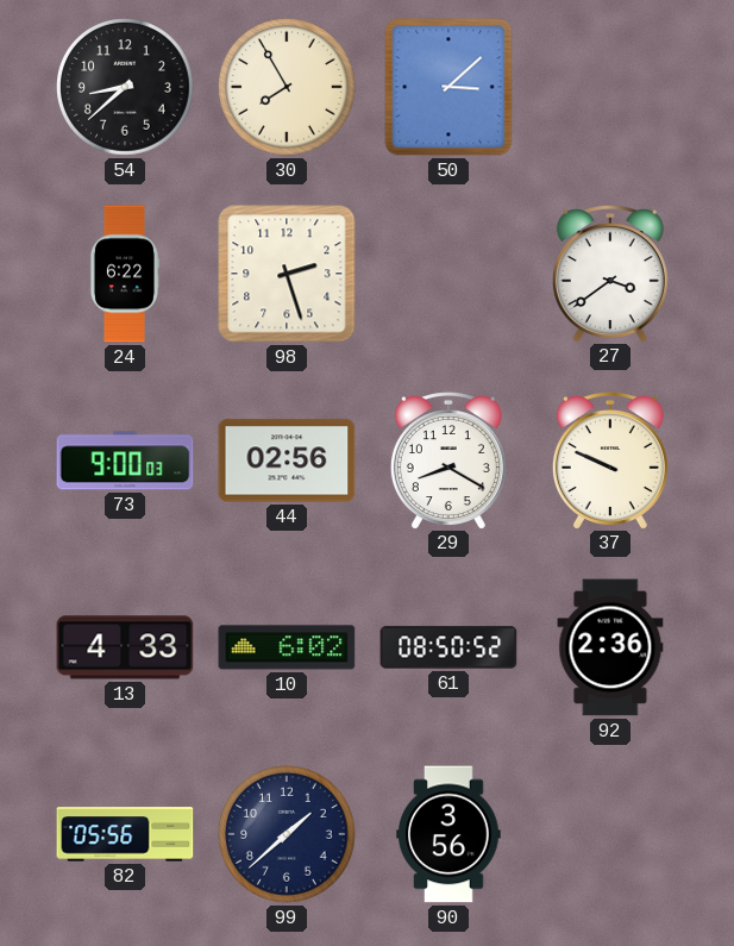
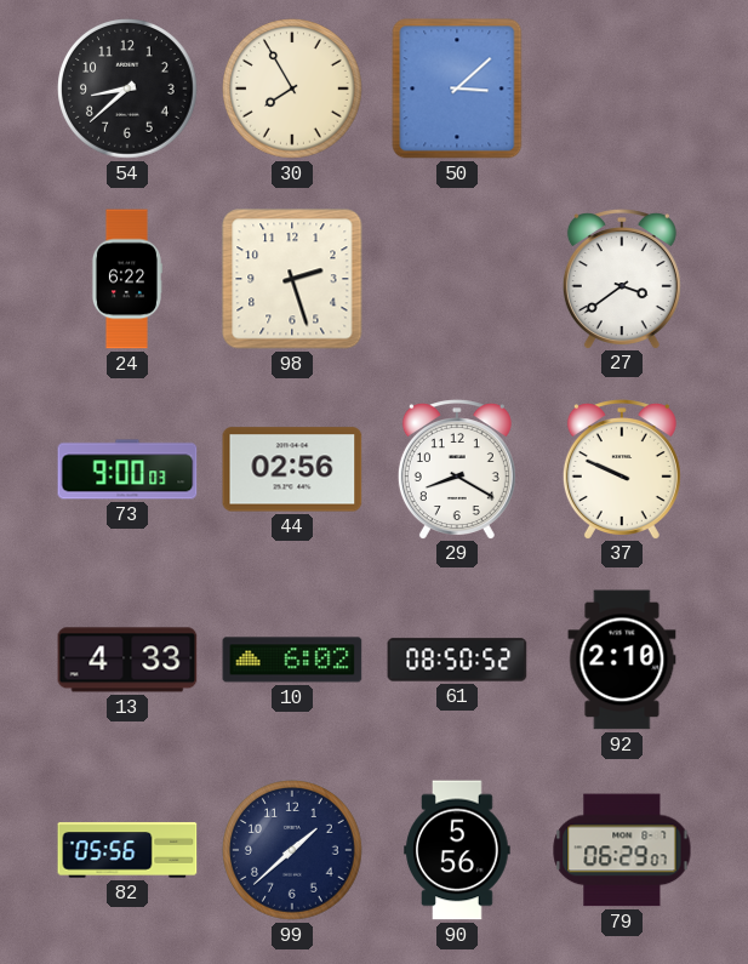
92: 2:36 -> 2:10 (622, 660)
90: 3:56 -> 5:56 (457, 850)
79: none -> 06:29 (622, 850)
